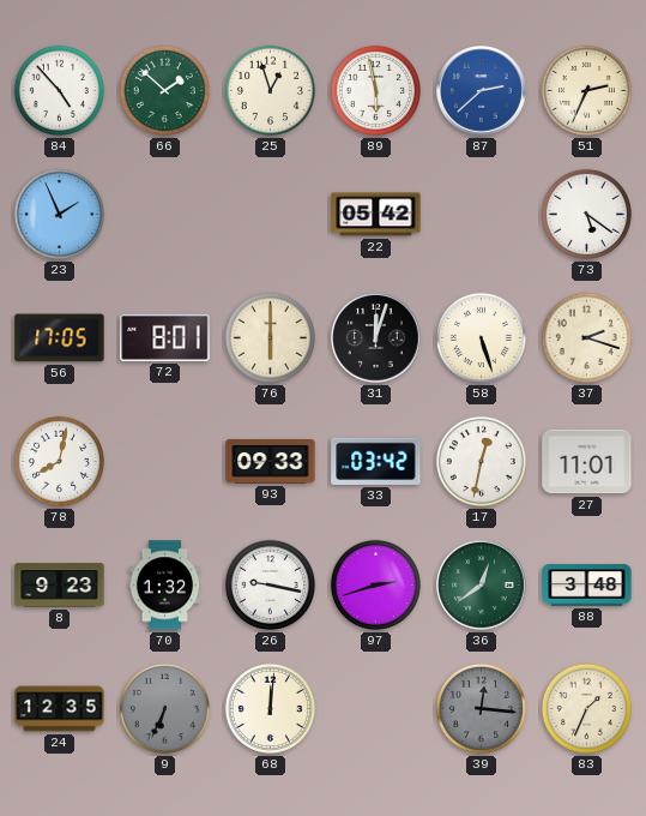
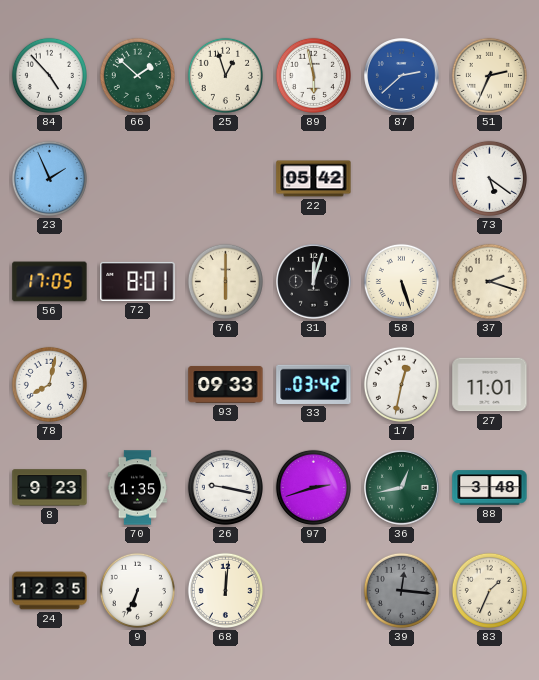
70: 1:32 -> 1:35 (138, 488)
36: 12:39 -> 12:43 (402, 488)
9 dial: grey -> white (137, 590)
